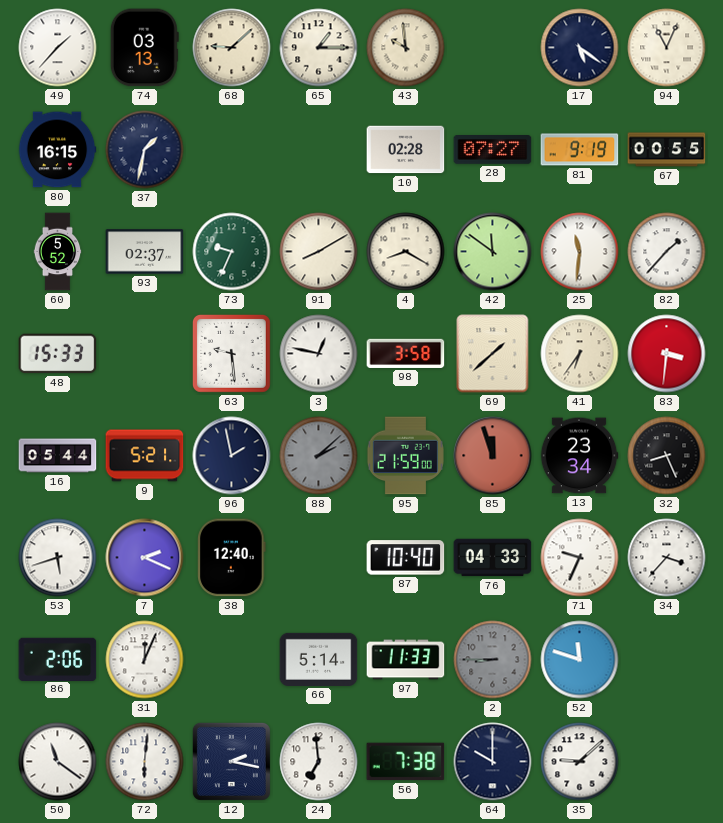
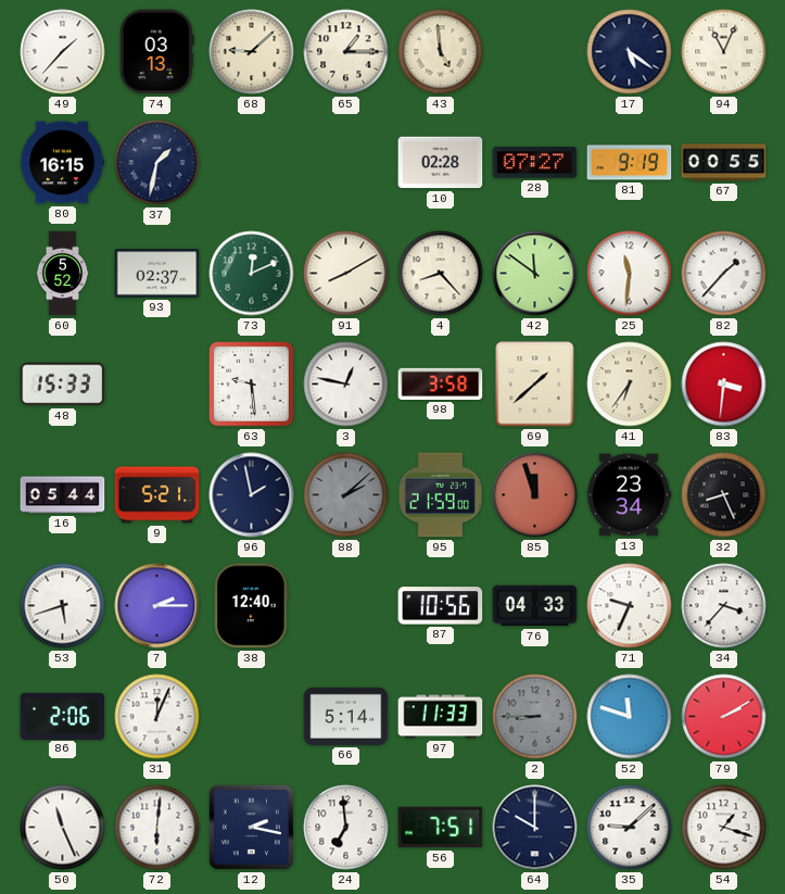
43: 9:59 -> 4:59 (441, 52)
73: 9:34 -> 12:11 (252, 274)
4: 8:20 -> 8:23 (441, 274)
7: 2:19 -> 2:15 (157, 606)
87: 10:40 -> 10:56 (441, 606)
79: none -> 2:10 (724, 717)
50: 11:21 -> 11:26 (63, 828)
56: 7:38 -> 7:51 (441, 828)
54: none -> 1:18 (724, 828)
